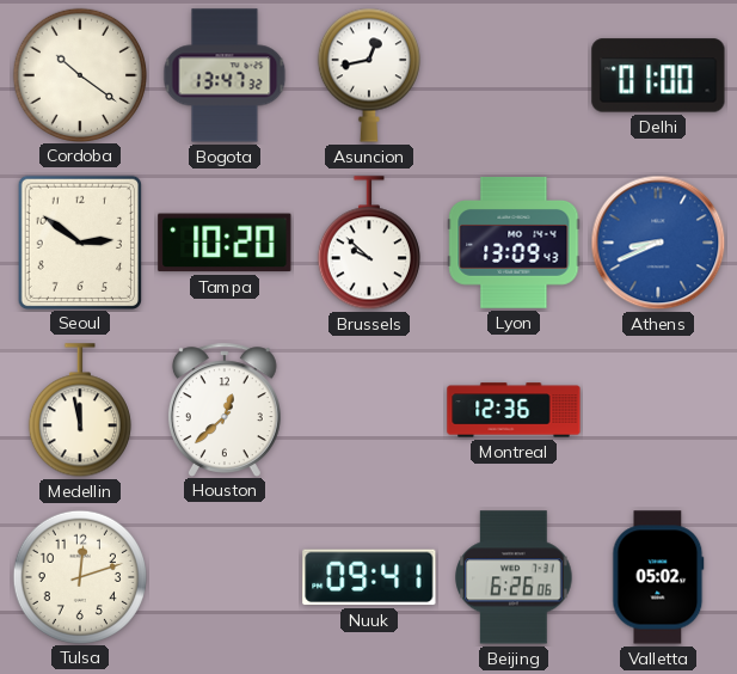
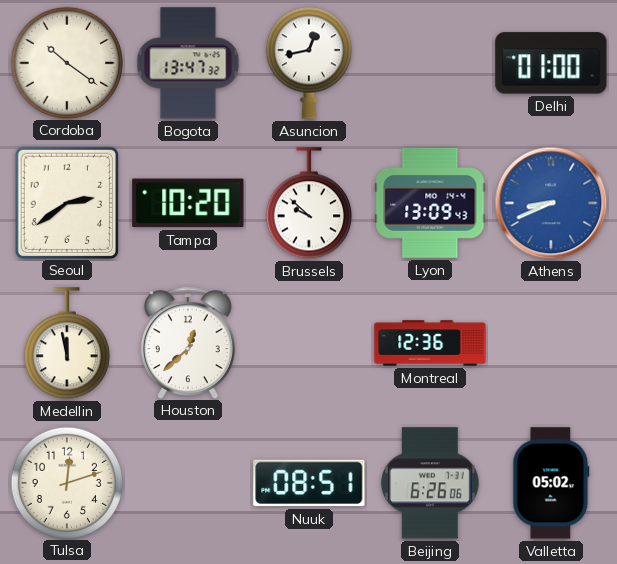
Seoul: 2:51 -> 2:39 (67, 202)
Nuuk: 09:41 -> 08:51 (309, 483)
